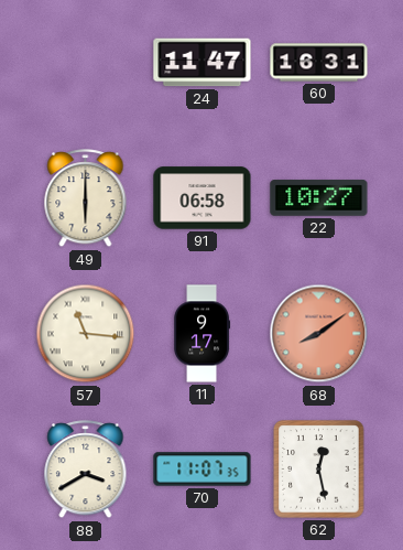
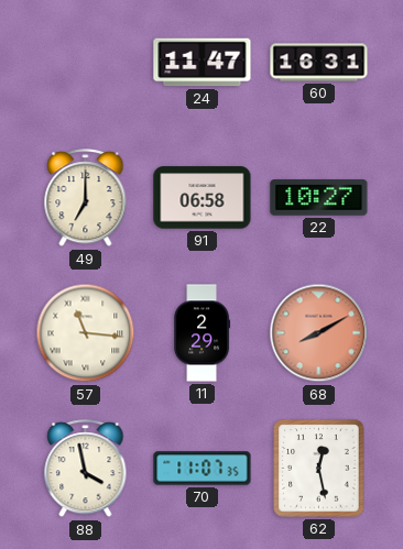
49: 6:00 -> 7:00 (86, 198)
11: 9:17 -> 2:29 (203, 333)
68: 8:09 -> 8:10 (319, 333)
88: 3:40 -> 3:58 (86, 469)
